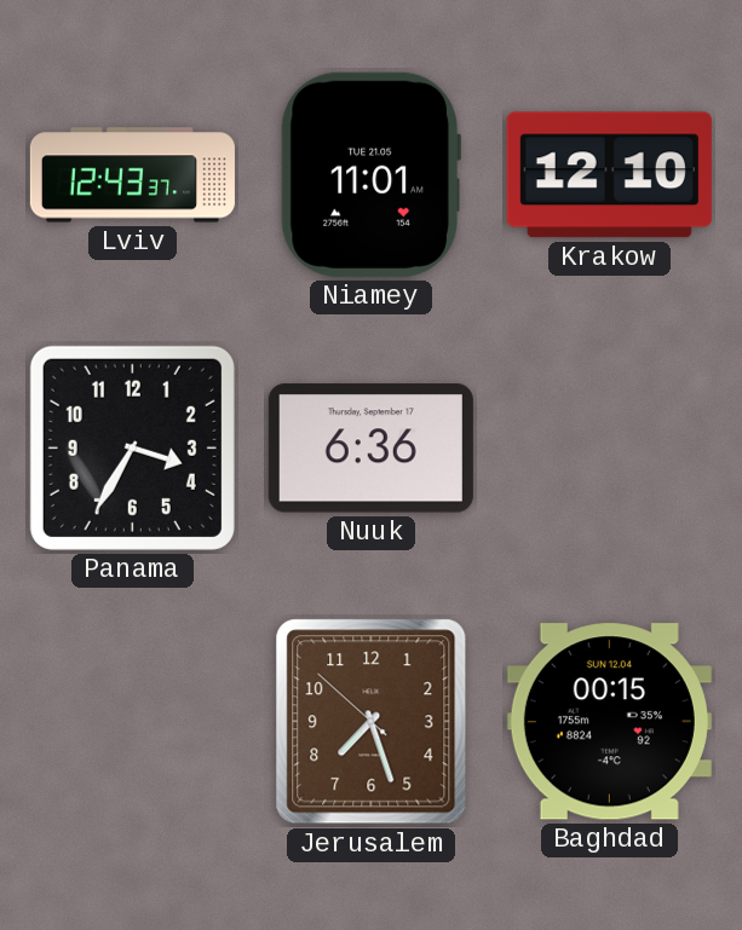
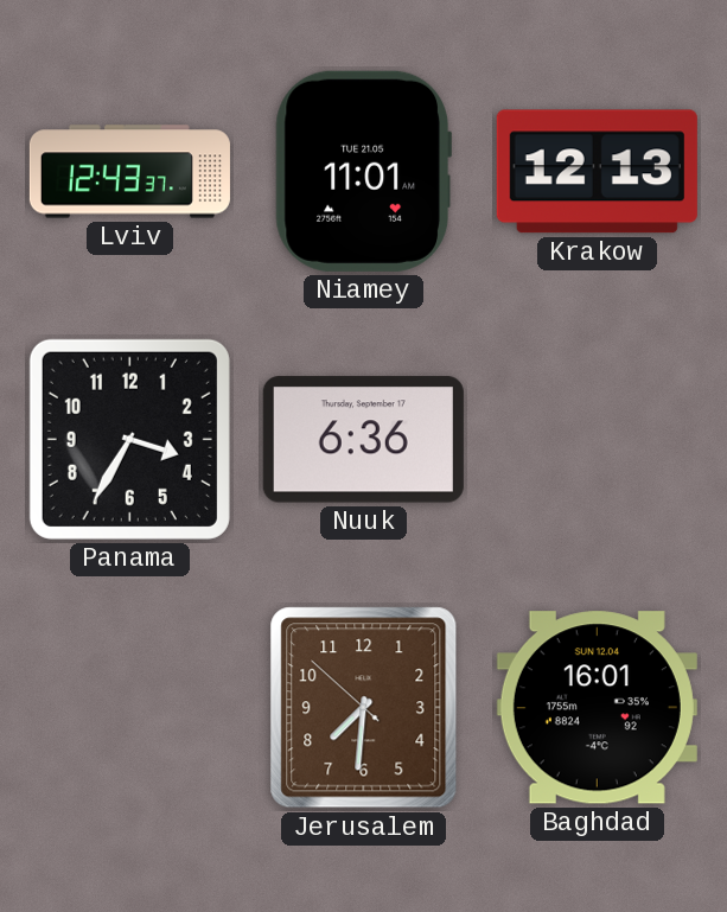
Krakow: 12:10 -> 12:13 (597, 172)
Jerusalem: 7:26 -> 7:30 (364, 708)
Baghdad: 00:15 -> 16:01 (597, 708)
